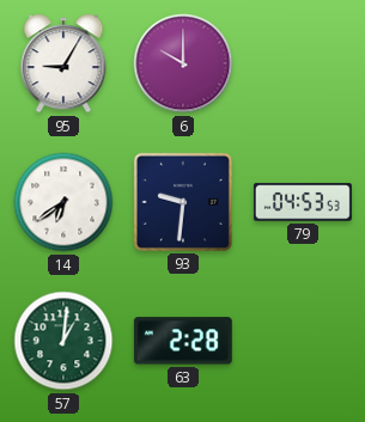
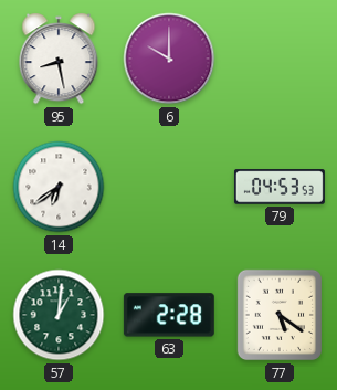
95: 9:05 -> 8:28 (59, 59)
93: 9:31 -> none (183, 202)
77: none -> 5:21 (280, 315)
